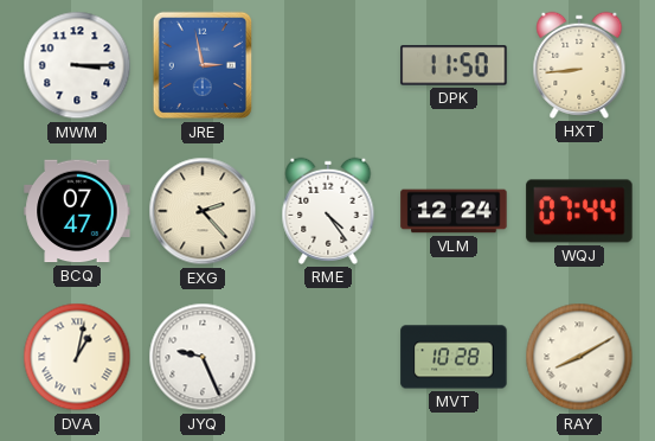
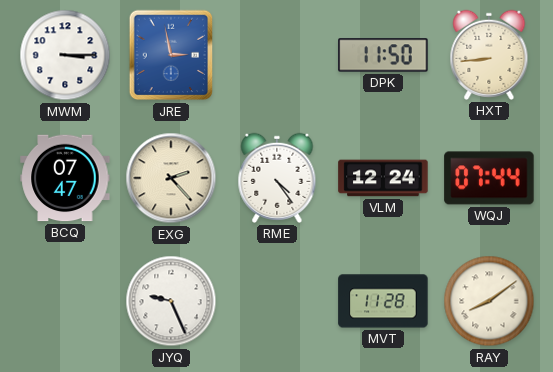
DVA: 1:02 -> none (77, 357)
MVT: 10:28 -> 11:28 (383, 301)
RAY: 8:10 -> 8:09 (489, 301)
